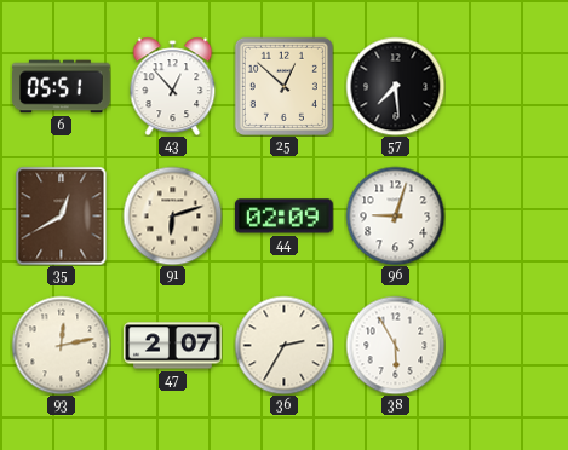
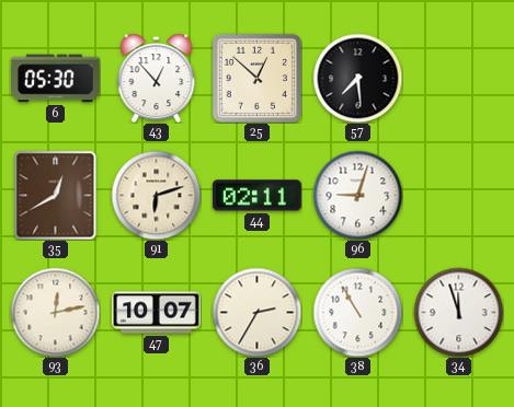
6: 05:51 -> 05:30 (56, 79)
44: 02:09 -> 02:11 (256, 196)
47: 2:07 -> 10:07 (157, 313)
38: 5:55 -> 10:55 (357, 312)
34: none -> 11:57 (458, 312)
